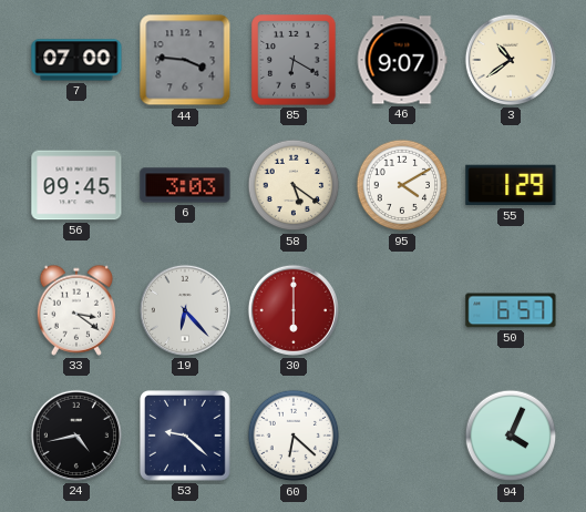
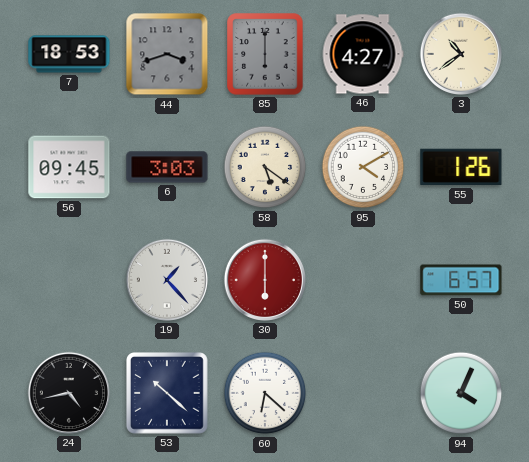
7: 07:00 -> 18:53 (69, 54)
44: 3:46 -> 3:42 (167, 54)
85: 6:20 -> 6:00 (265, 54)
46: 9:07 -> 4:27 (363, 54)
55: 1:29 -> 1:26 (461, 167)
33: 3:21 -> none (76, 310)
19: 6:23 -> 1:23 (167, 280)
53: 9:22 -> 10:22 (168, 394)
